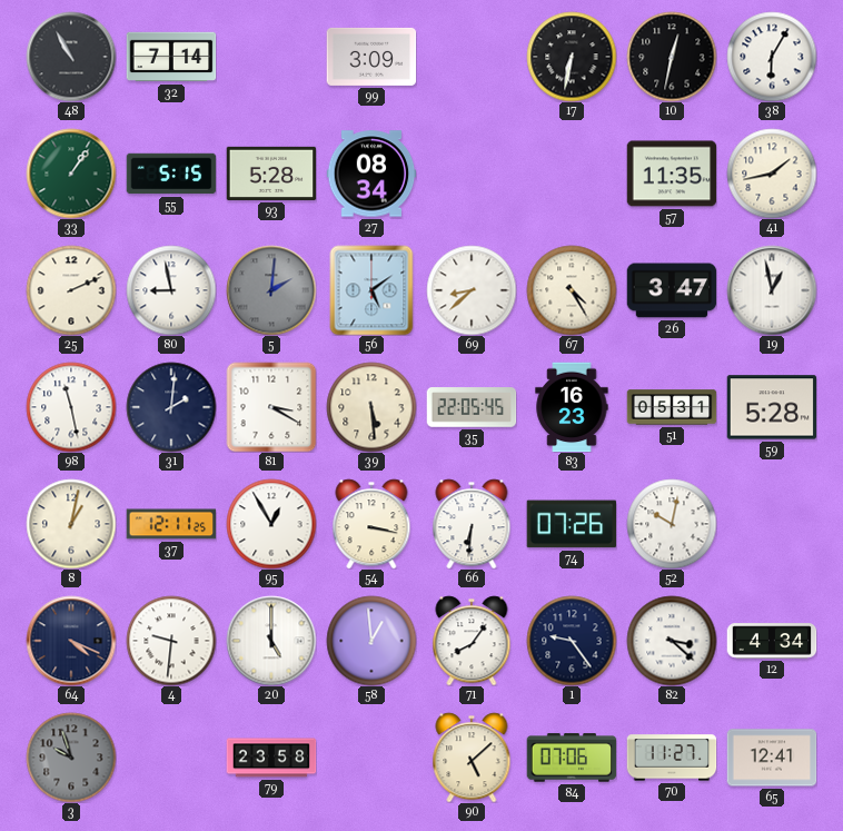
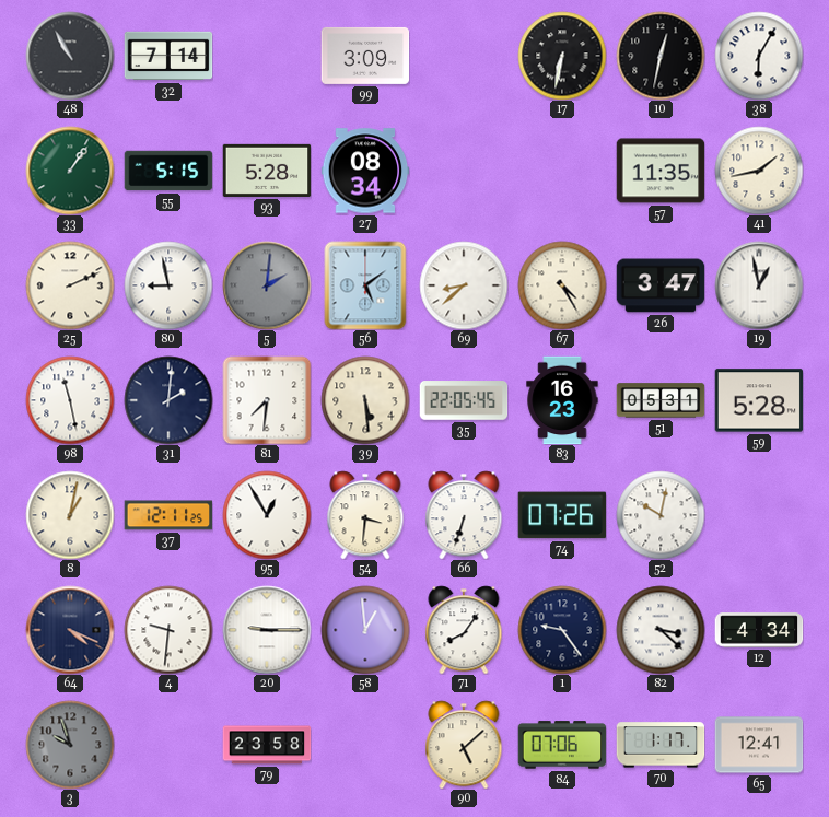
81: 3:20 -> 7:31 (267, 400)
54: 3:17 -> 3:31 (365, 515)
66: 6:31 -> 6:33 (464, 515)
20: 5:00 -> 9:15 (267, 630)
70: 11:27 -> 1:17 (661, 745)
